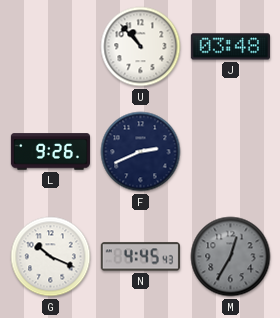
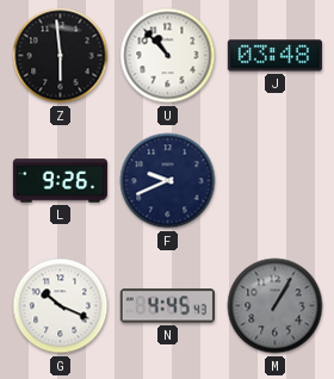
Z: none -> 5:59 (61, 56)
F: 2:41 -> 9:41 (168, 181)
M: 12:35 -> 1:05 (276, 306)
